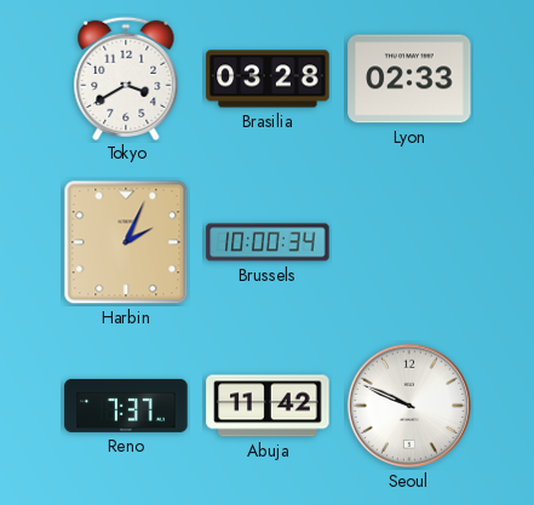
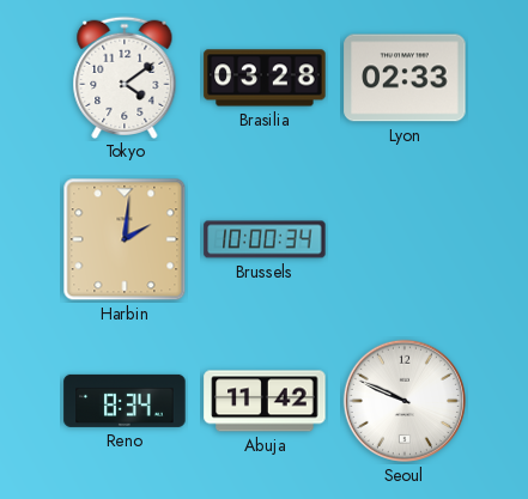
Tokyo: 3:40 -> 4:09 (125, 77)
Harbin: 2:04 -> 2:01 (125, 239)
Reno: 7:37 -> 8:34 (125, 401)
